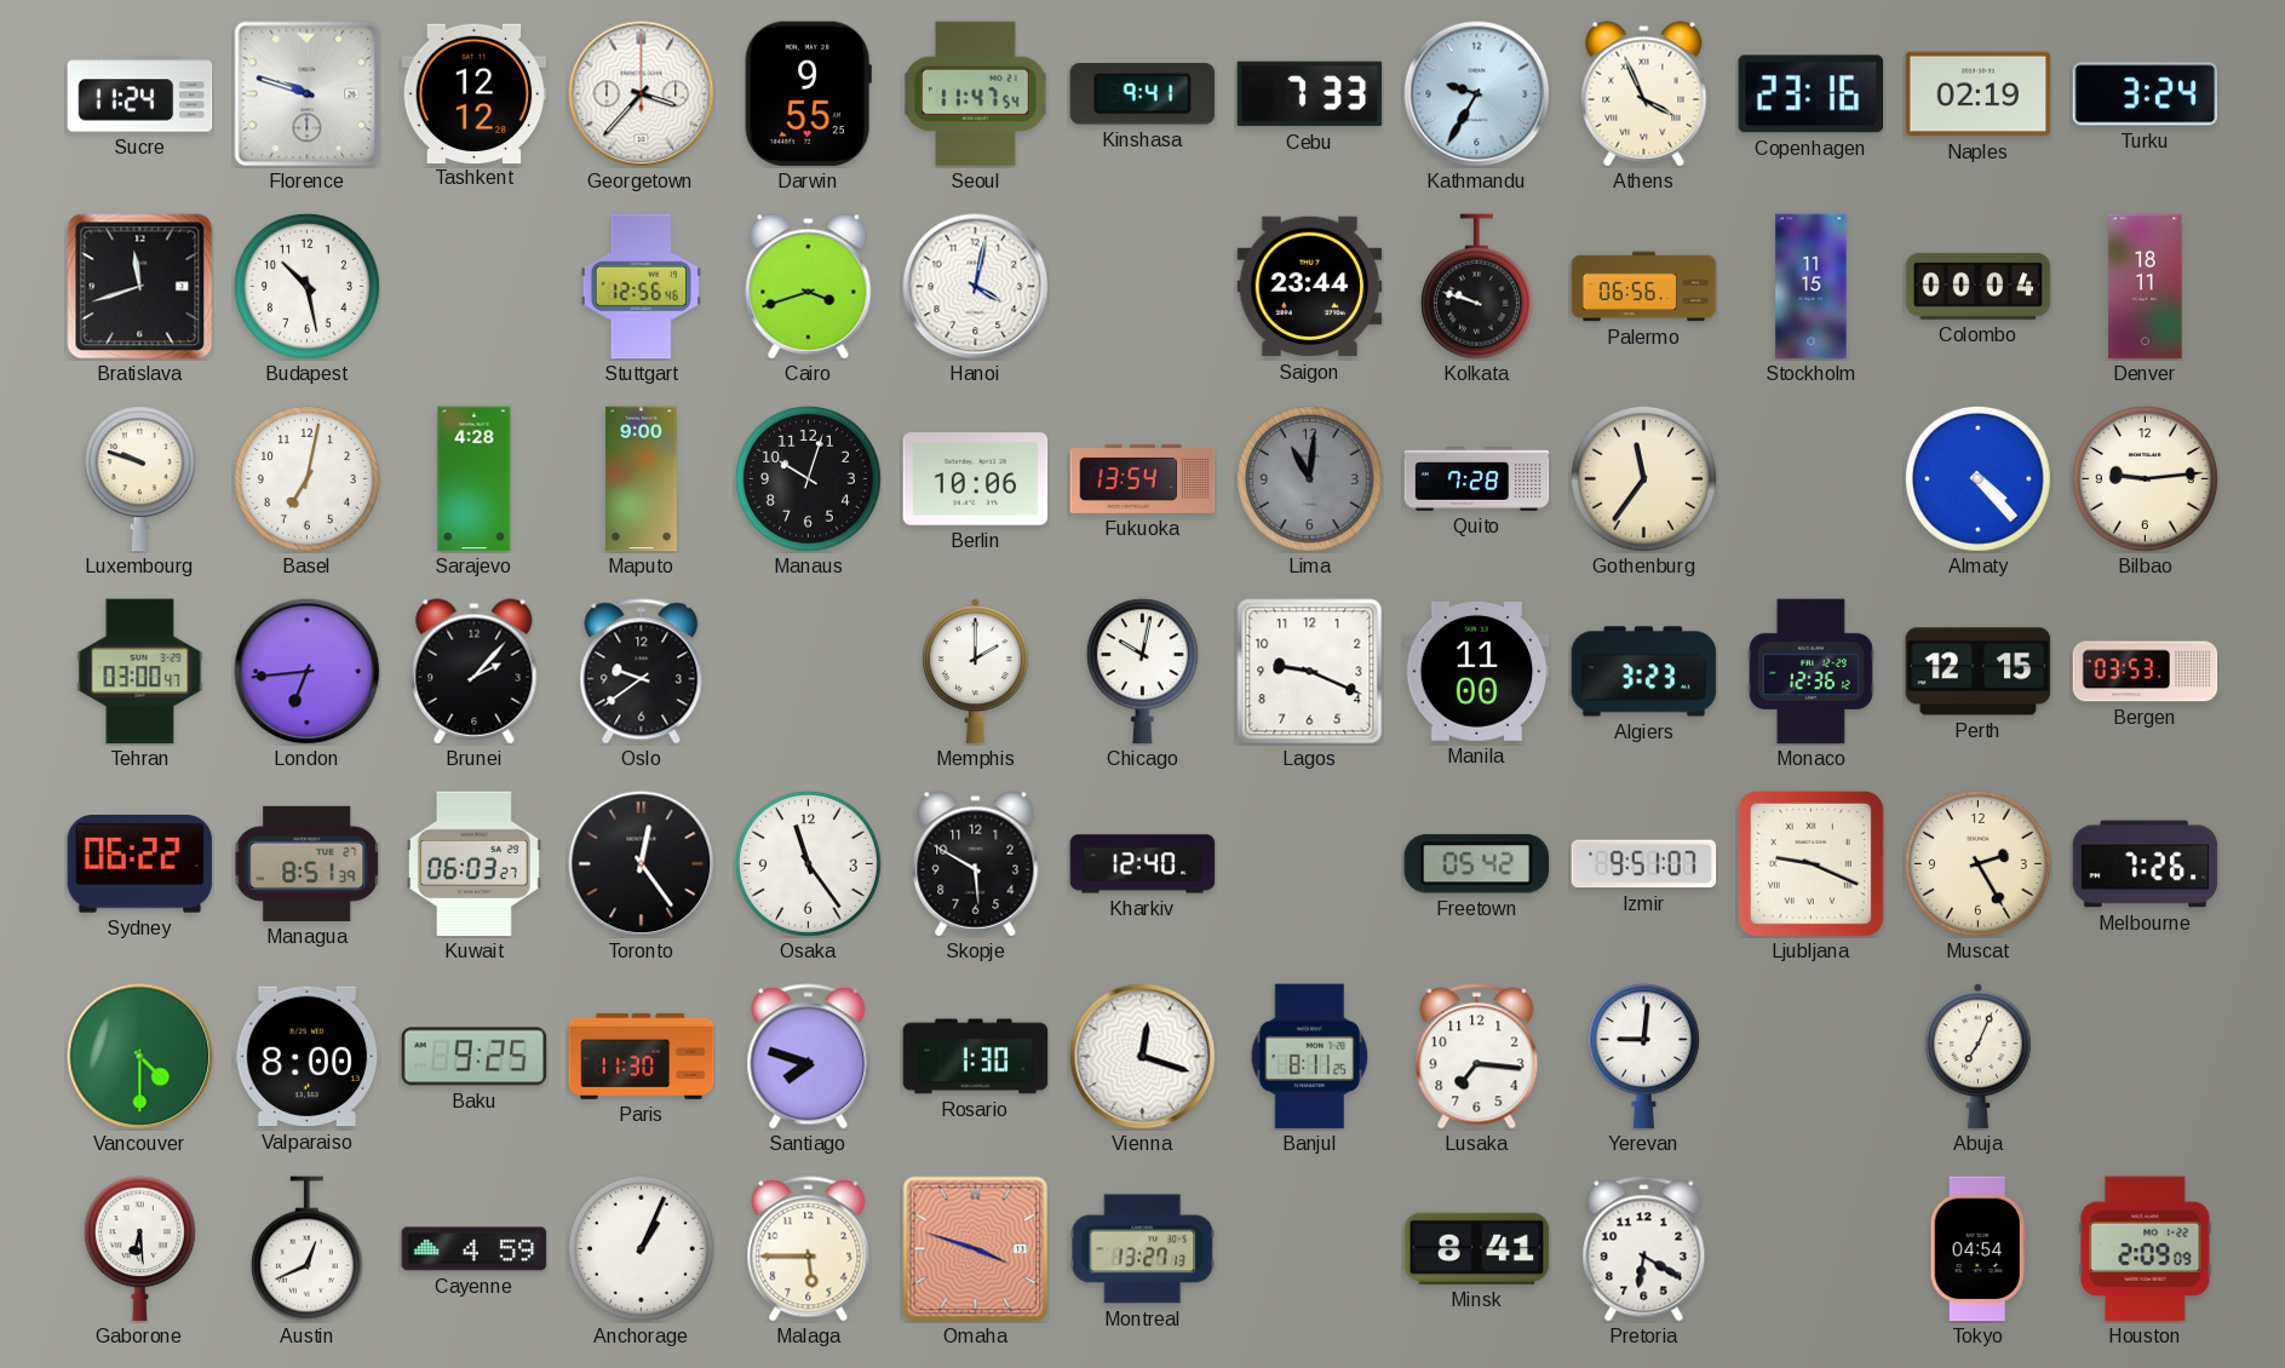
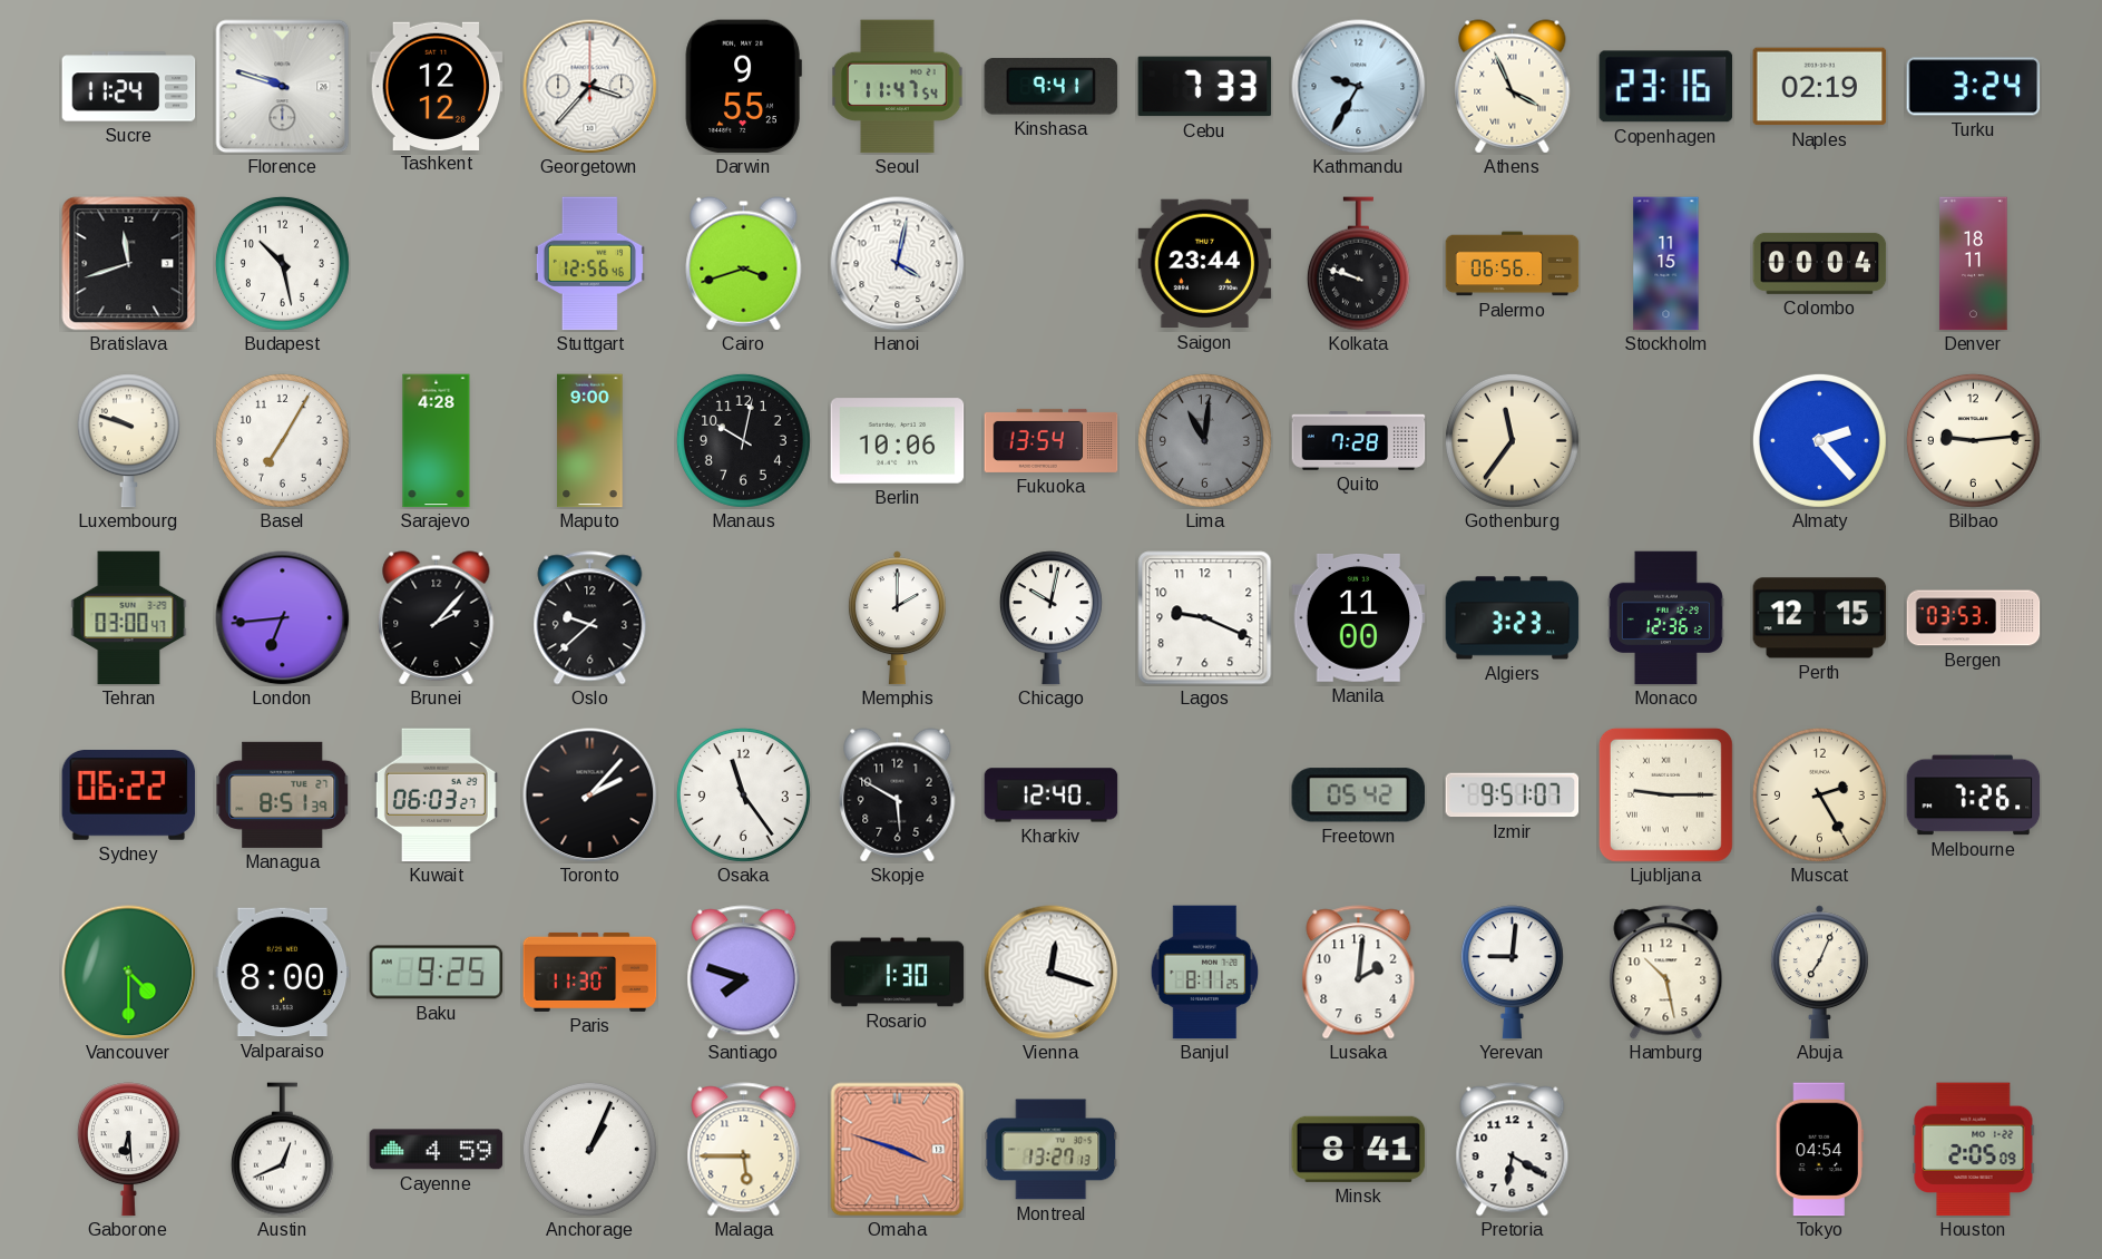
Basel: 7:02 -> 7:05 (282, 440)
Manaus: 10:03 -> 10:02 (743, 440)
Almaty: 4:23 -> 2:23 (1819, 440)
Oslo: 9:39 -> 9:38 (590, 618)
Toronto: 12:24 -> 2:07 (590, 796)
Ljubljana: 9:19 -> 9:15 (1665, 794)
Lusaka: 7:16 -> 2:01 (1359, 973)
Hamburg: none -> 10:28 (1666, 973)
Houston: 2:09 -> 2:05 (1974, 1150)
